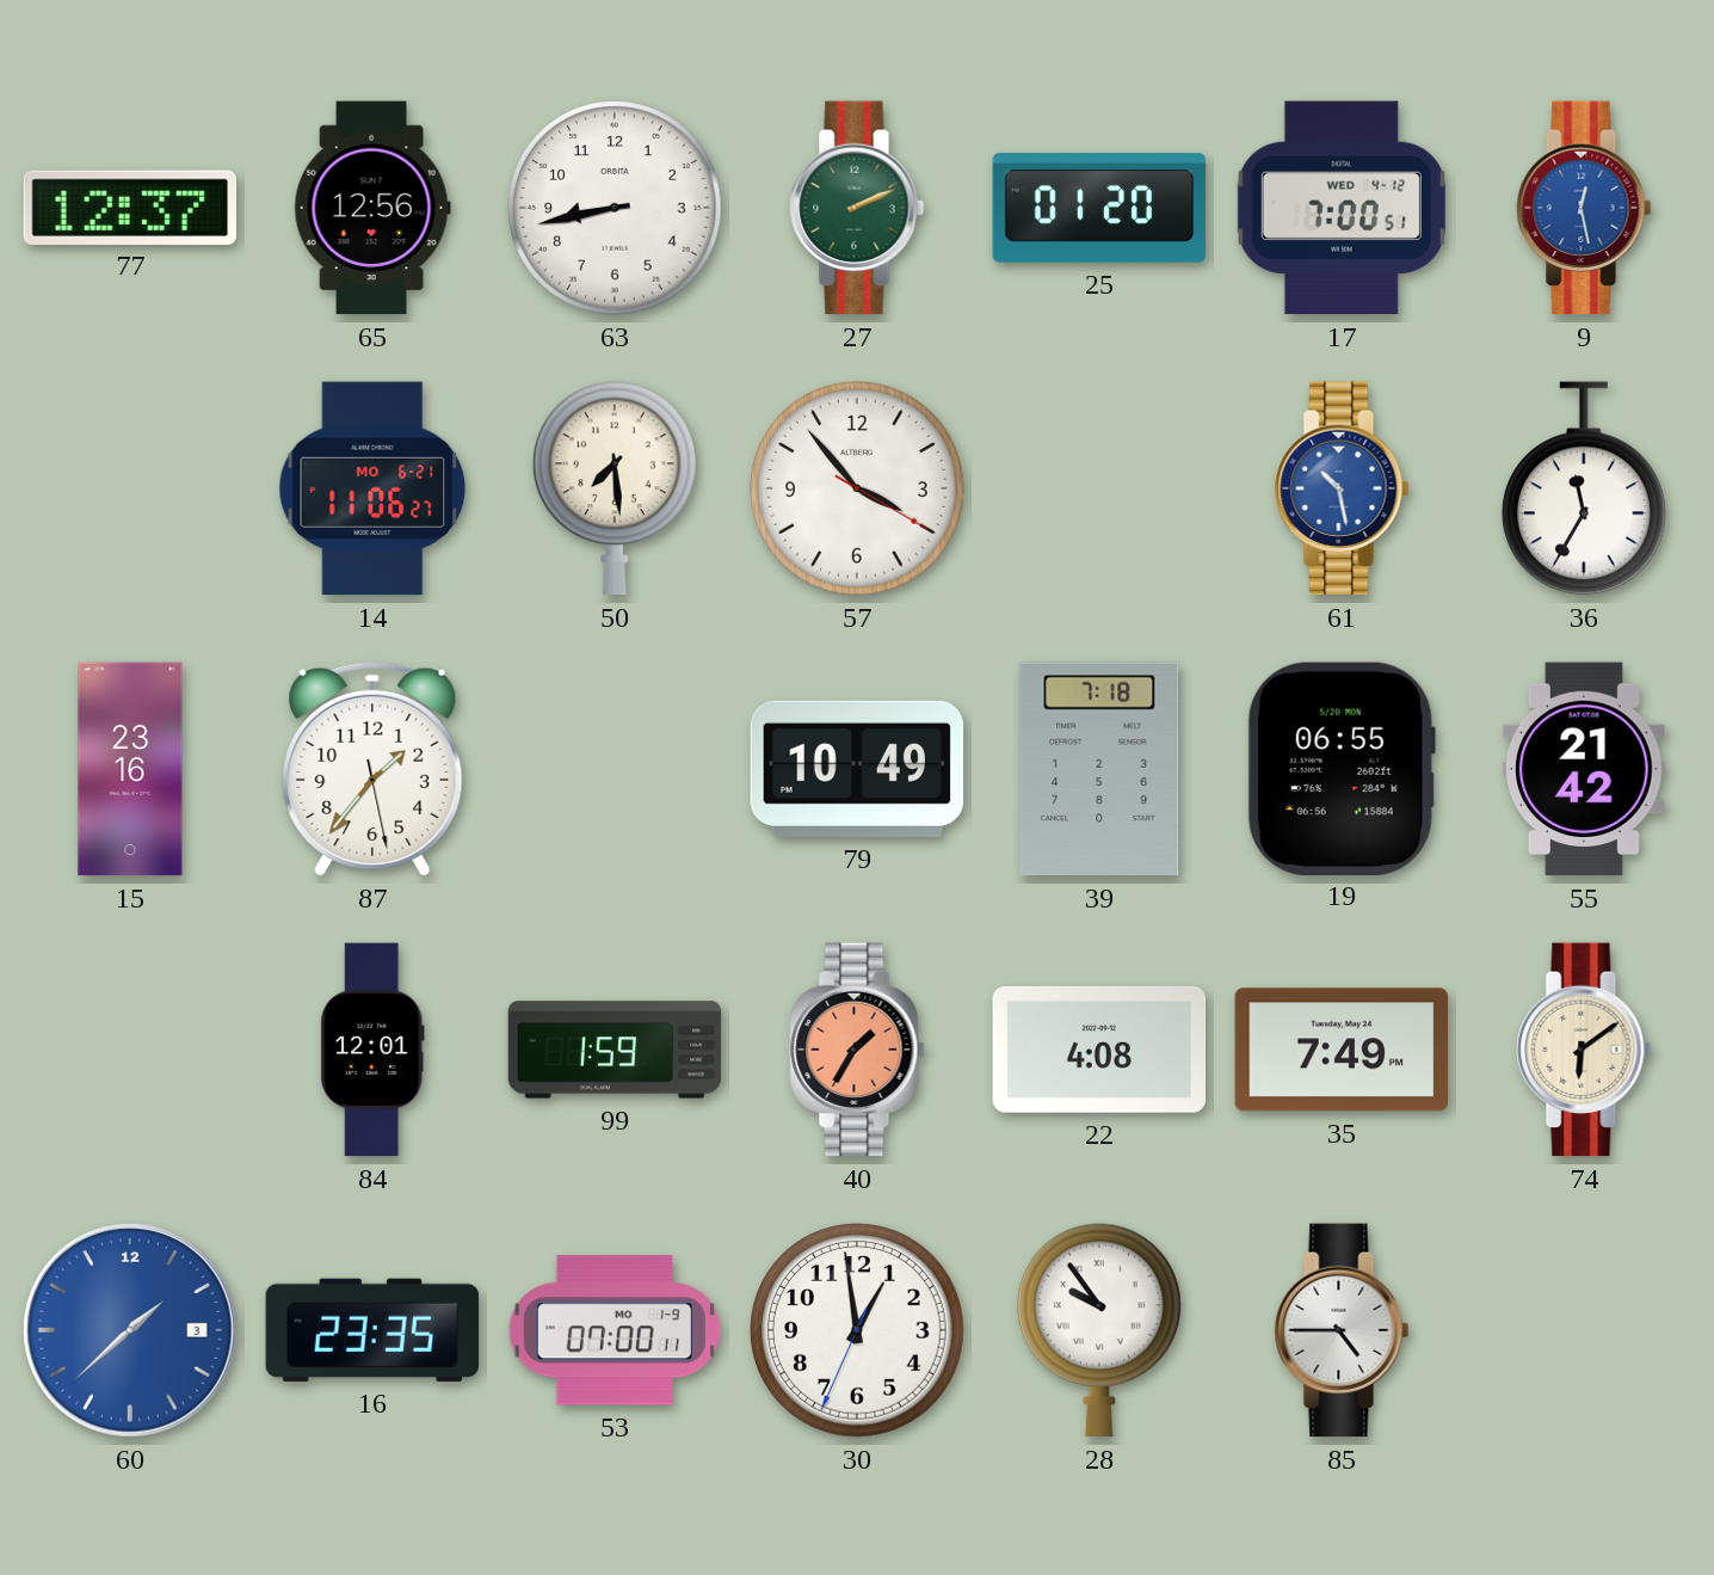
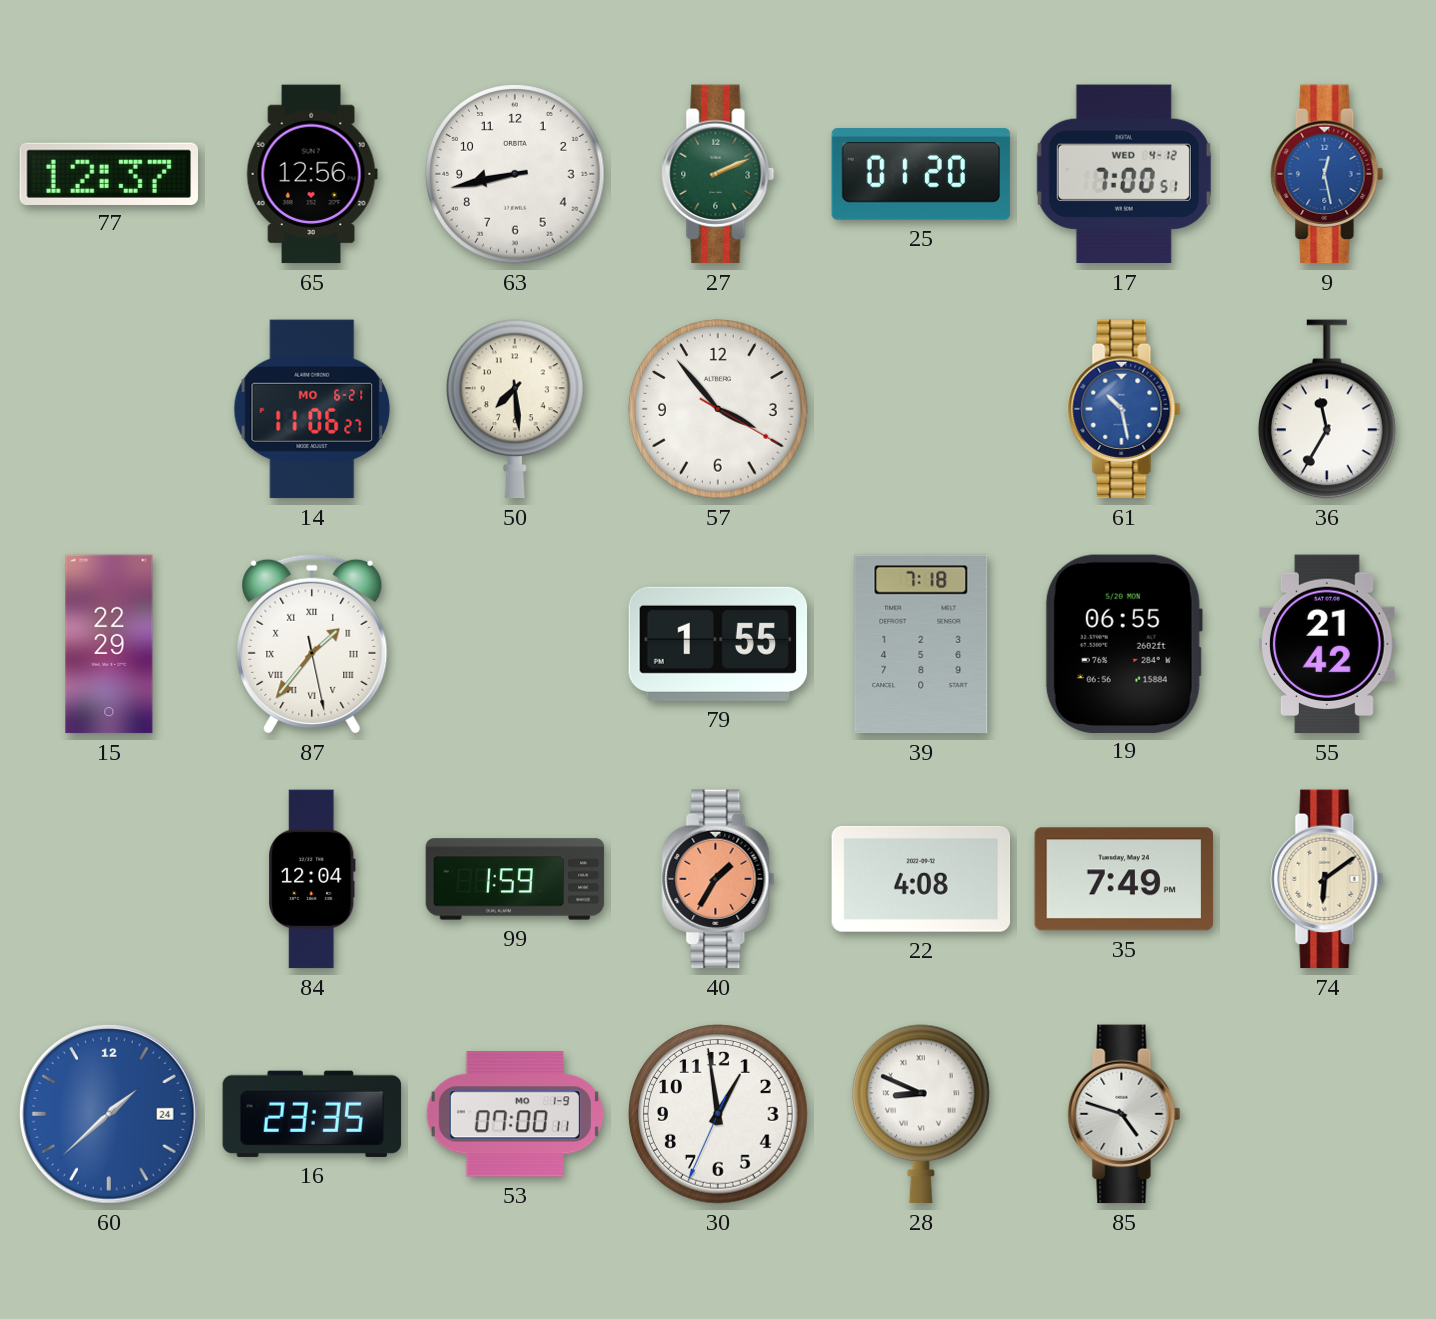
15: 23:16 -> 22:29 (109, 644)
87 numerals: Arabic -> Roman (312, 644)
79: 10:49 -> 1:55 (718, 644)
84: 12:01 -> 12:04 (313, 879)
60 date: 3 -> 24 (110, 1115)
28: 9:54 -> 8:49 (921, 1114)
85: 4:45 -> 4:48 (1124, 1114)
